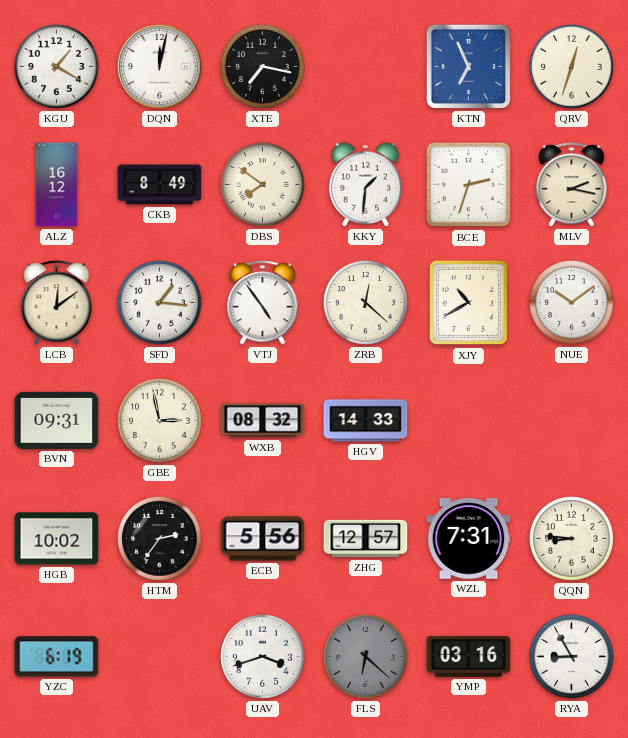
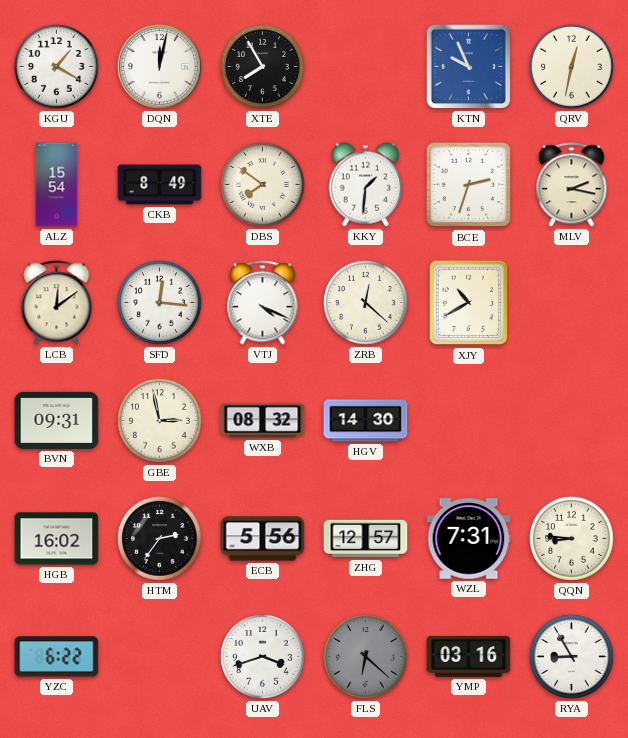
XTE: 7:17 -> 7:55 (263, 67)
KTN: 6:56 -> 9:56 (468, 66)
QRV: 12:33 -> 12:32 (572, 67)
ALZ: 16:12 -> 15:54 (57, 185)
SFD: 1:16 -> 12:16 (160, 303)
VTJ: 4:54 -> 4:19 (263, 303)
NUE: 10:09 -> none (572, 303)
HGV: 14:33 -> 14:30 (366, 421)
HGB: 10:02 -> 16:02 (57, 539)
YZC: 6:19 -> 6:22 (57, 657)
